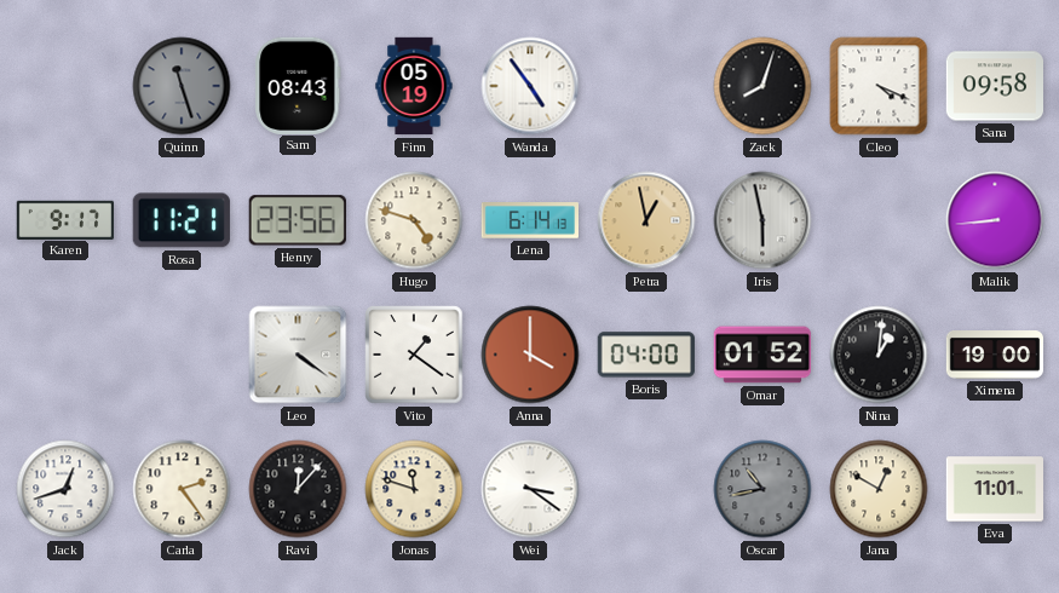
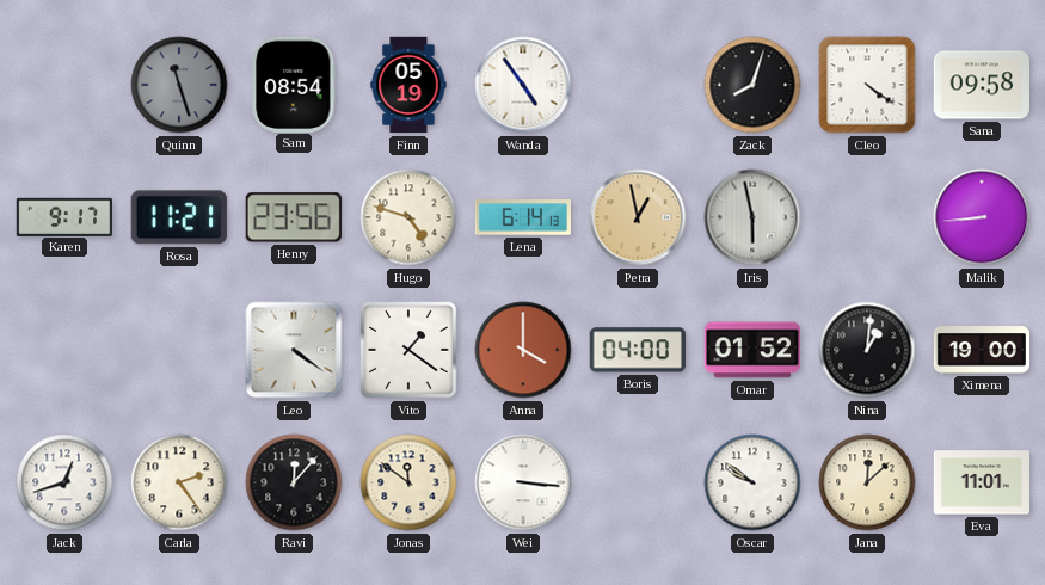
Sam: 08:43 -> 08:54 (294, 84)
Cleo: 4:19 -> 4:21 (867, 85)
Jonas: 11:48 -> 11:51 (408, 482)
Wei: 3:21 -> 3:16 (523, 482)
Oscar: 10:43 -> 9:51 (752, 482)
Oscar dial: grey -> white (752, 482)
Jana: 12:50 -> 12:08 (867, 482)
